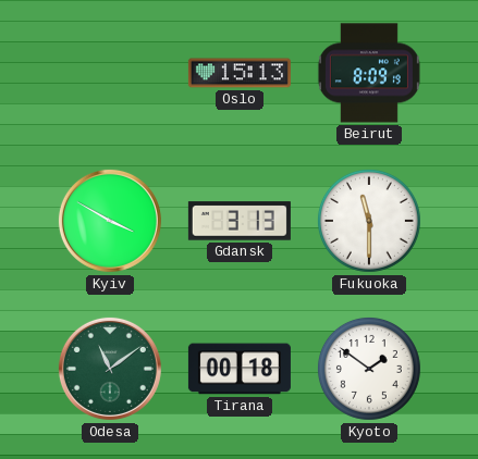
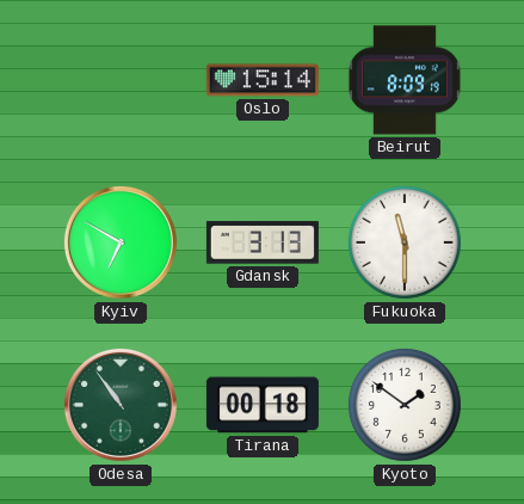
Oslo: 15:13 -> 15:14 (263, 80)
Kyiv: 3:50 -> 6:50 (121, 242)
Odesa: 11:09 -> 10:54 (121, 405)
